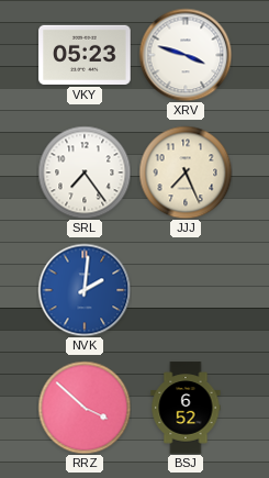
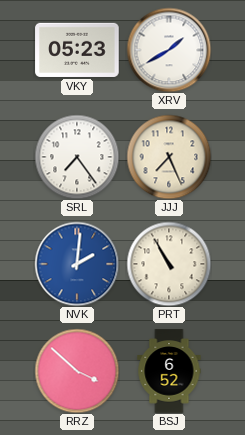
XRV: 3:48 -> 1:40 (169, 50)
PRT: none -> 10:55 (169, 264)
